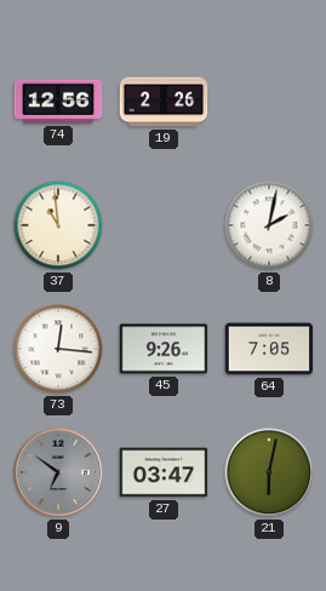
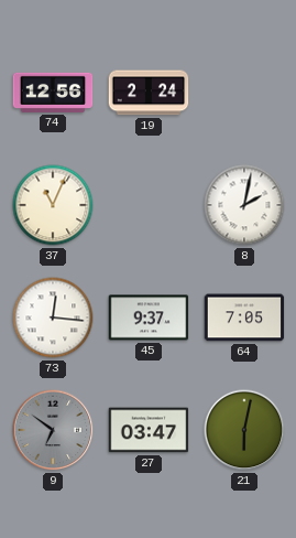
19: 2:26 -> 2:24 (149, 93)
37: 10:59 -> 11:04 (53, 205)
45: 9:26 -> 9:37 (149, 318)
